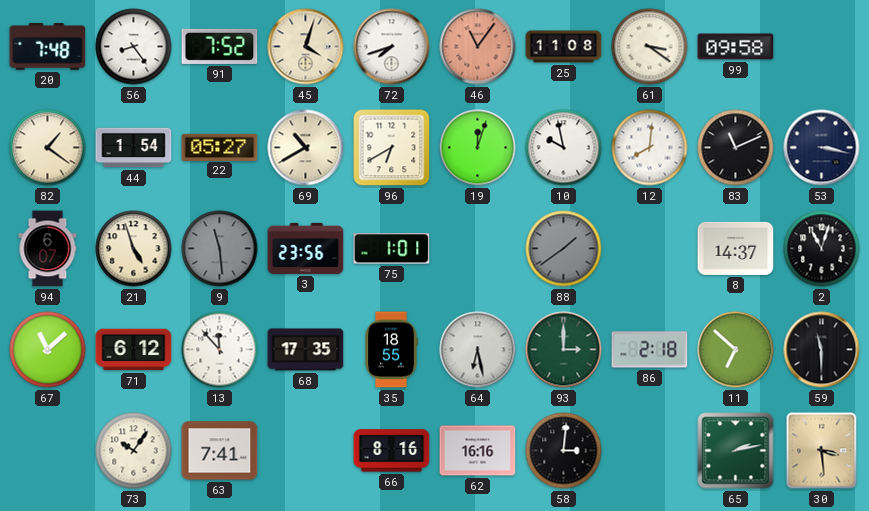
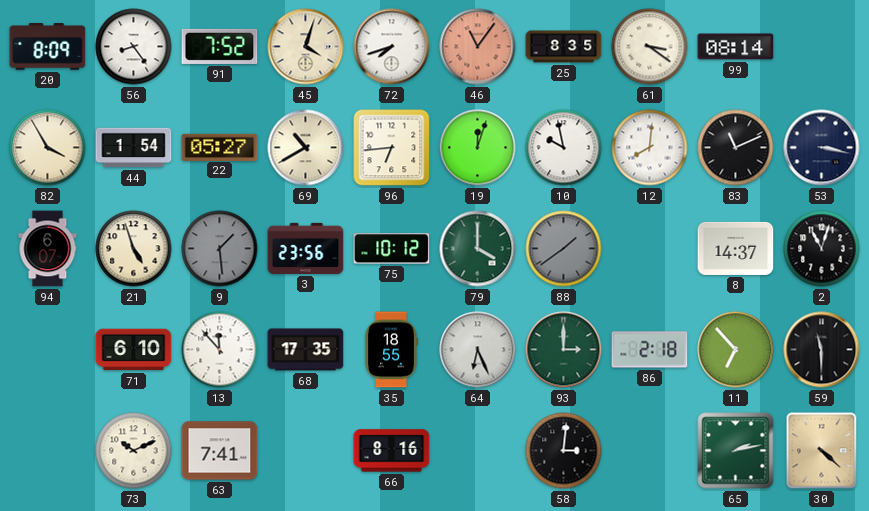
20: 7:48 -> 8:09 (48, 47)
25: 11:08 -> 8:35 (564, 47)
99: 09:58 -> 08:14 (736, 47)
82: 1:21 -> 3:55 (48, 148)
96: 6:40 -> 6:44 (392, 148)
9: 11:29 -> 1:29 (220, 249)
75: 1:01 -> 10:12 (392, 249)
79: none -> 4:00 (478, 249)
67: 11:08 -> none (48, 350)
71: 6:12 -> 6:10 (134, 350)
64: 6:28 -> 6:26 (478, 350)
11: 6:52 -> 6:53 (736, 350)
73: 10:06 -> 10:11 (134, 451)
62: 16:16 -> none (478, 451)
30: 3:29 -> 4:22 (822, 451)
